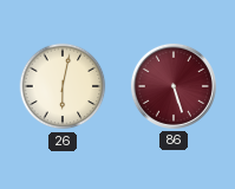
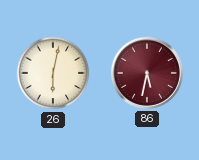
86: 5:27 -> 5:32 (147, 73)
